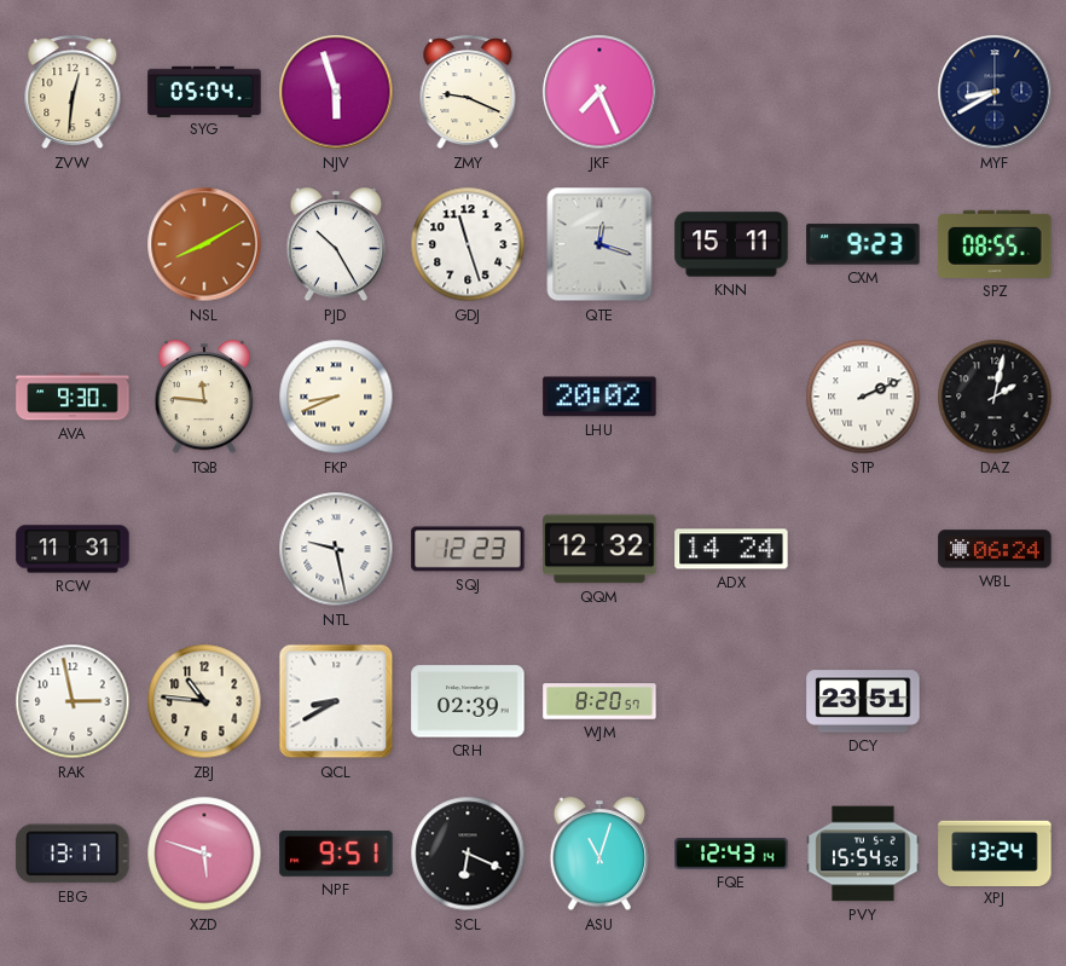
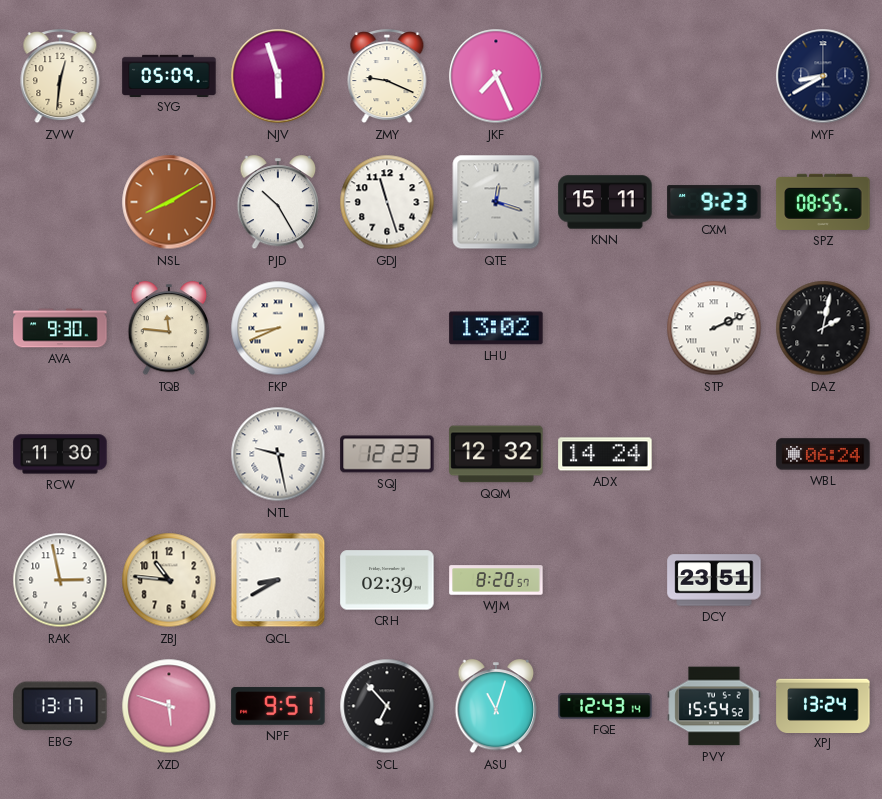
SYG: 05:04 -> 05:09 (169, 75)
LHU: 20:02 -> 13:02 (496, 328)
RCW: 11:31 -> 11:30 (60, 454)
SCL: 6:19 -> 6:53 (387, 706)
